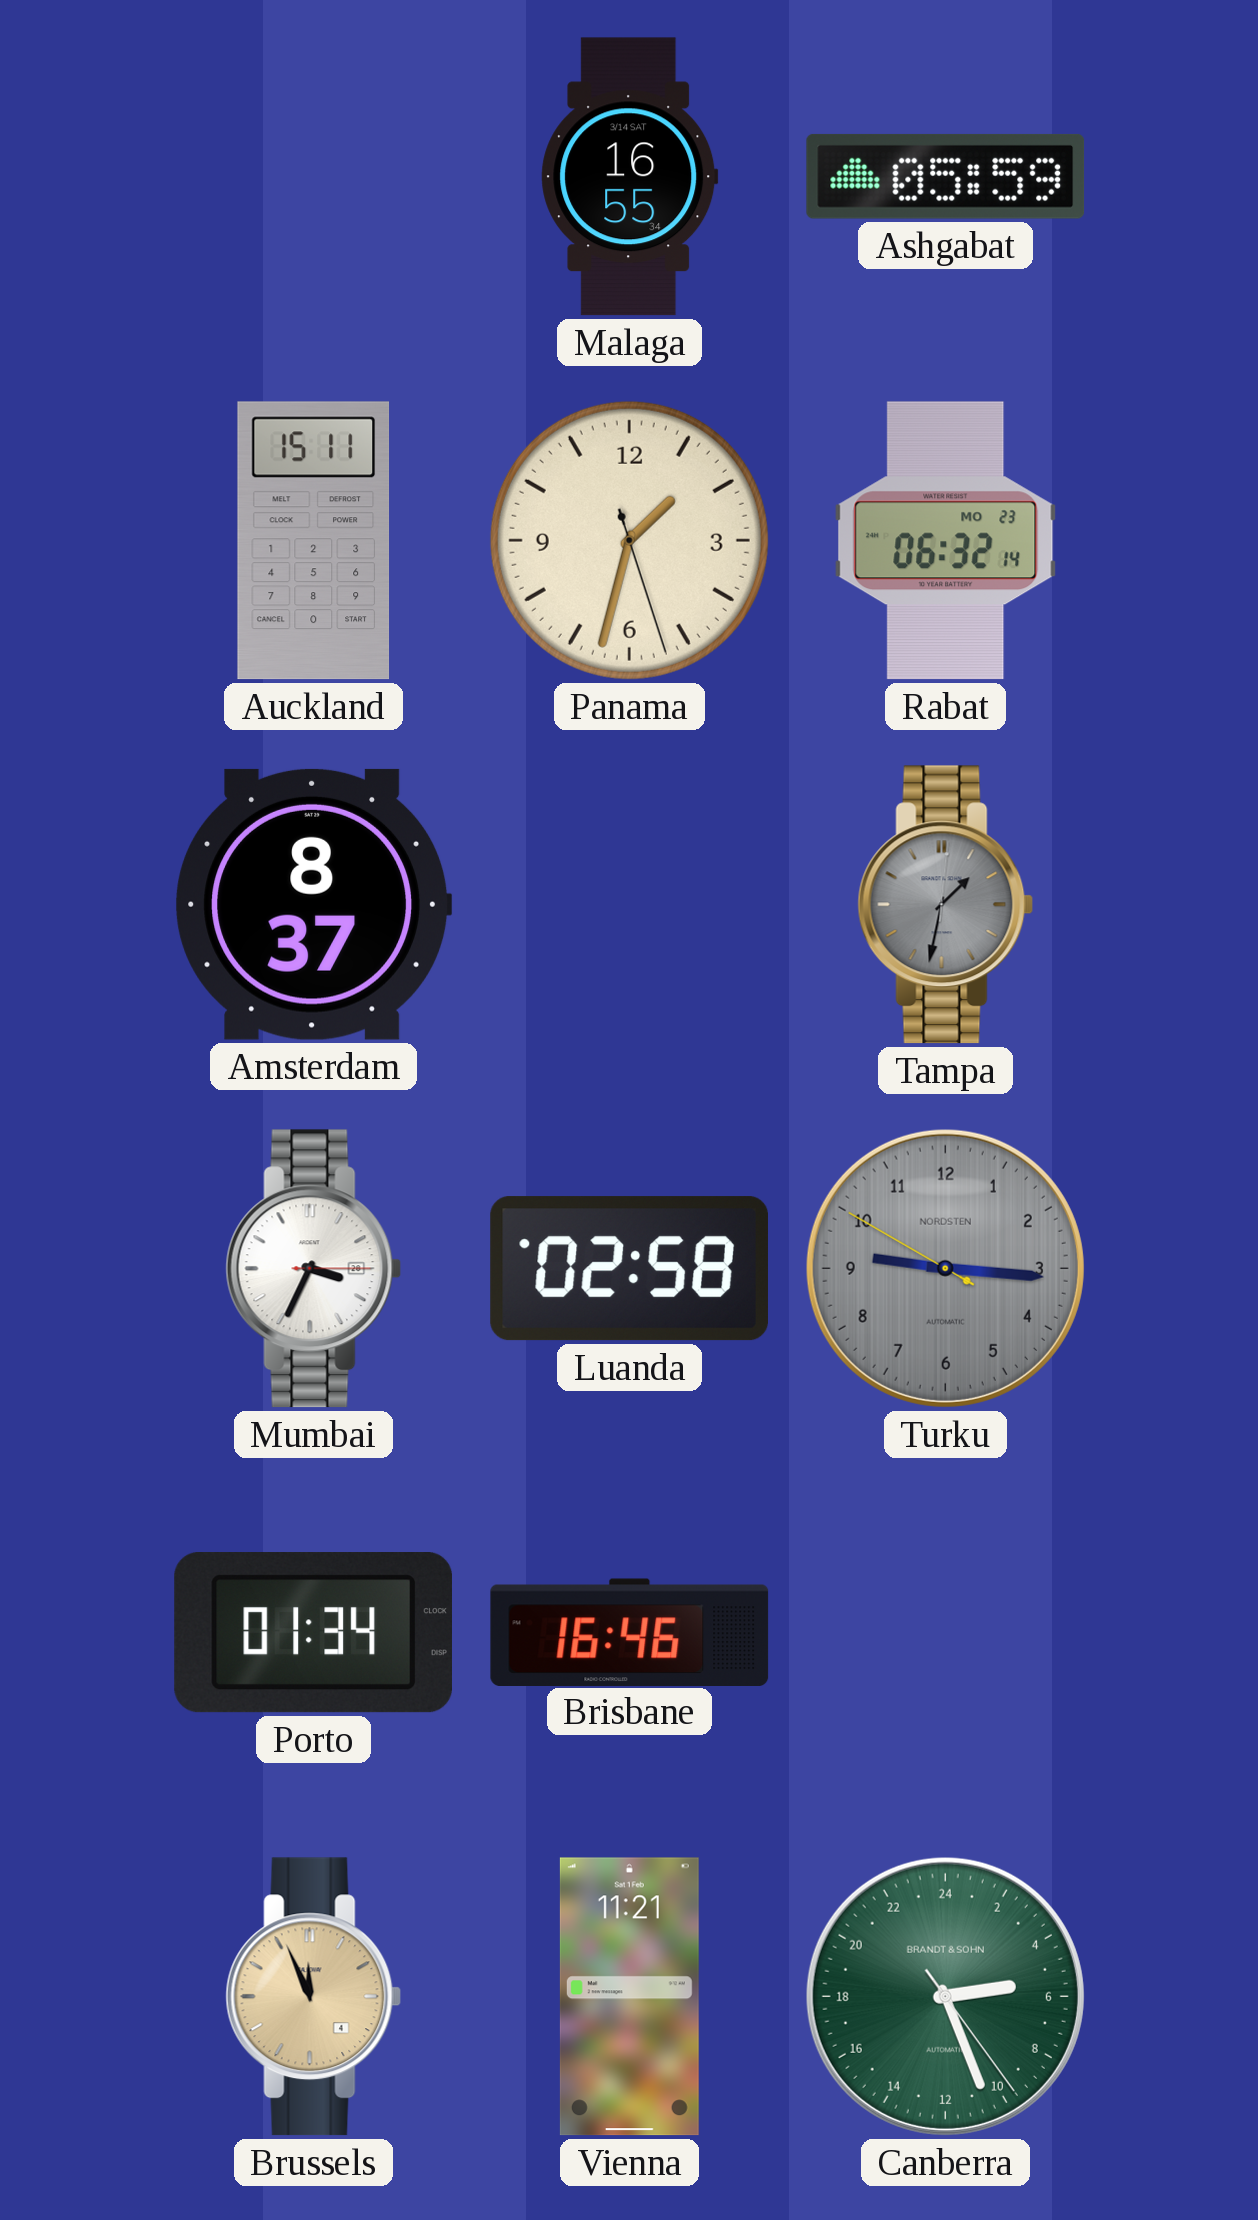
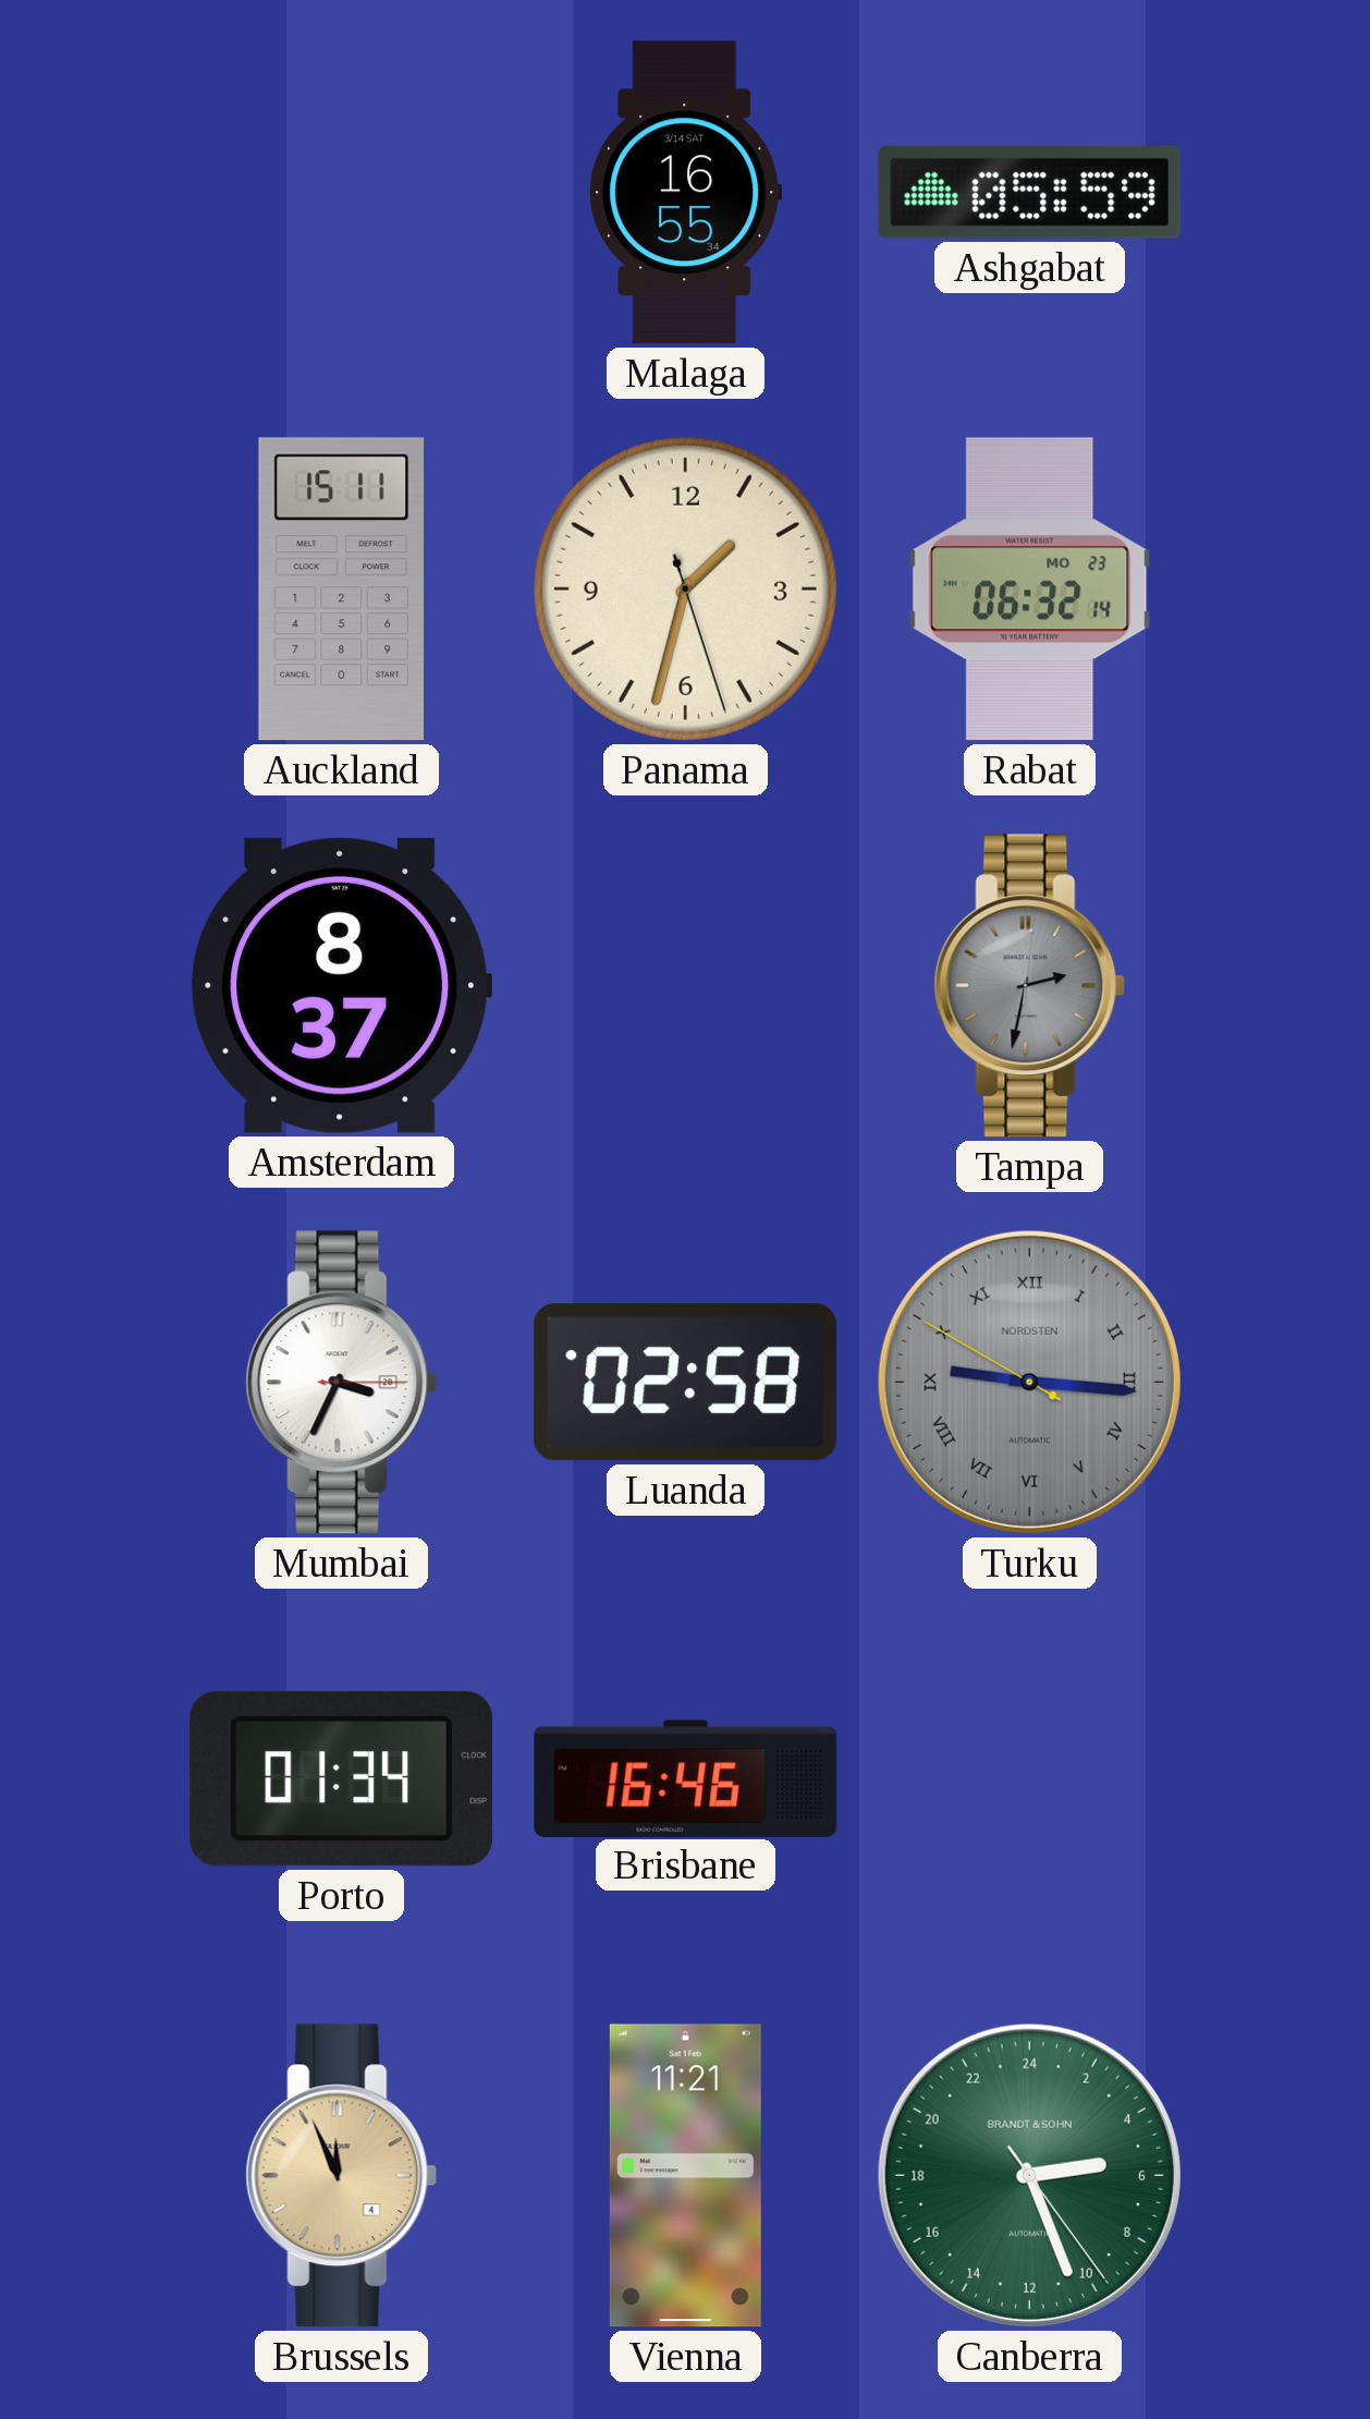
Tampa: 1:32 -> 2:32 (1030, 986)
Turku numerals: Arabic -> Roman (1029, 1382)
